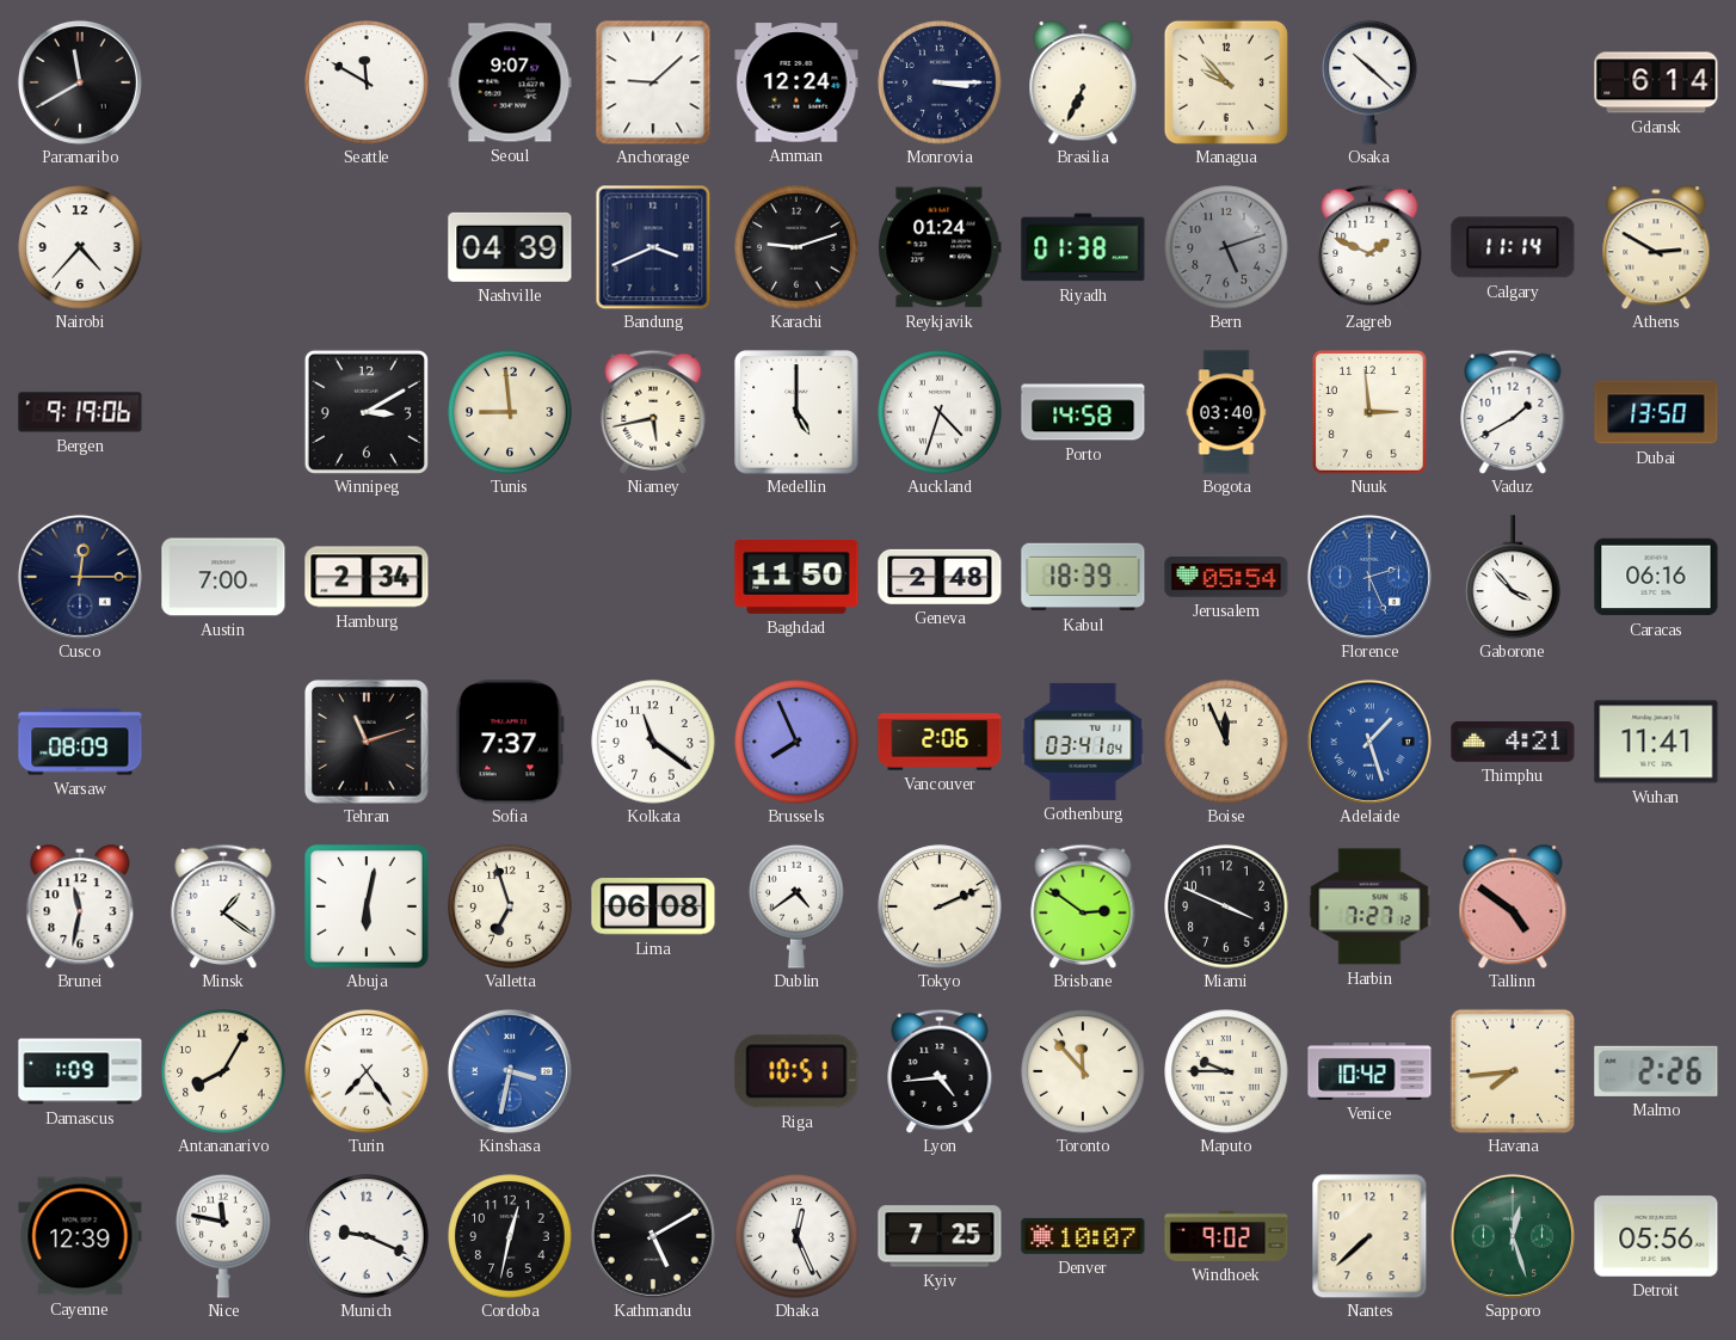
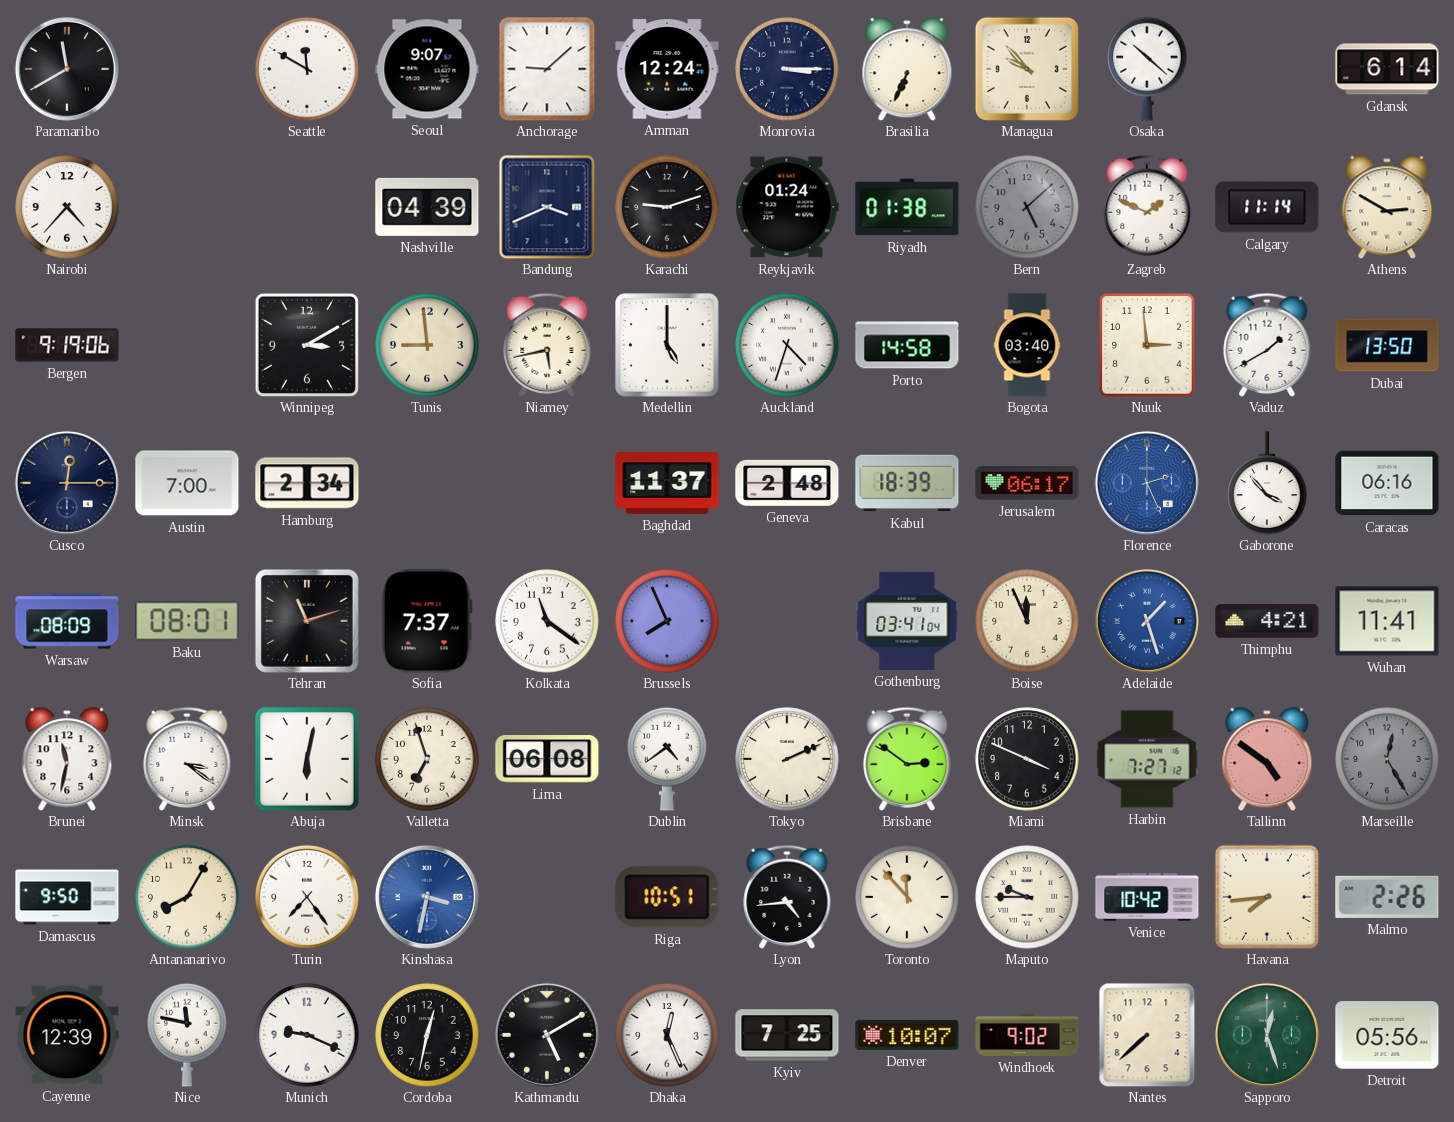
Bern: 5:12 -> 5:08 (1027, 207)
Baghdad: 11:50 -> 11:37 (667, 484)
Jerusalem: 05:54 -> 06:17 (1027, 483)
Baku: none -> 08:01 (187, 621)
Vancouver: 2:06 -> none (940, 742)
Minsk: 1:21 -> 3:21 (187, 759)
Marseille: none -> 12:25 (1387, 759)
Damascus: 1:09 -> 9:50 (67, 897)
